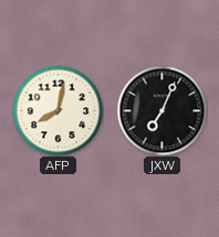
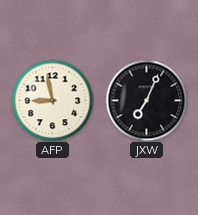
AFP: 8:02 -> 8:58 (52, 100)
